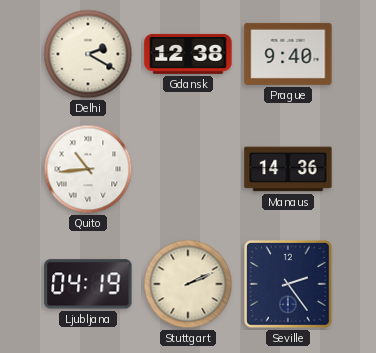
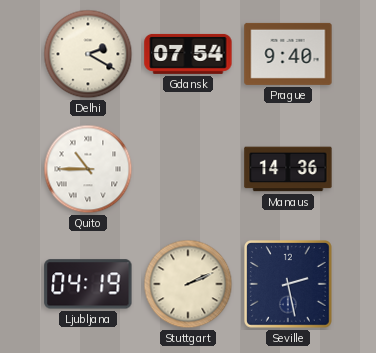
Gdansk: 12:38 -> 07:54 (188, 54)
Quito: 10:44 -> 10:45 (88, 169)
Seville: 2:24 -> 2:28 (289, 285)
